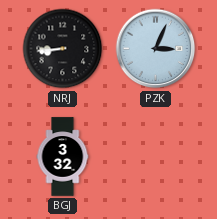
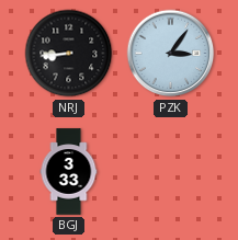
PZK: 3:04 -> 3:06 (171, 54)
BGJ: 3:32 -> 3:33 (69, 172)
